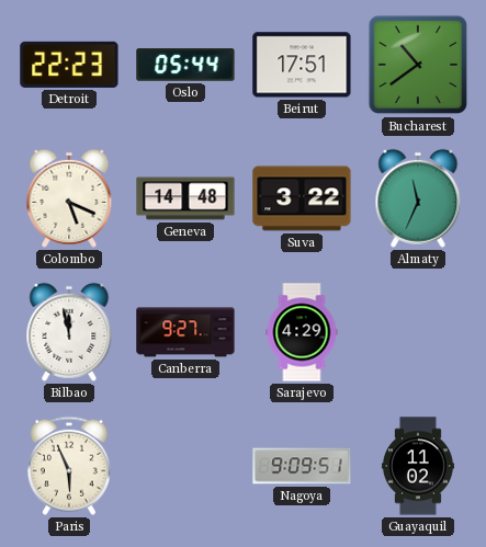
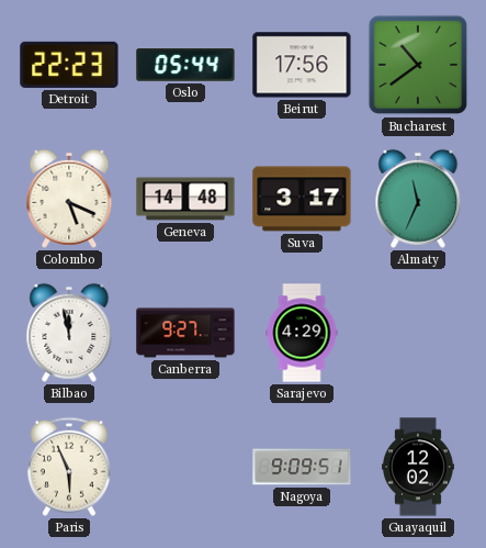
Beirut: 17:51 -> 17:56 (302, 65)
Suva: 3:22 -> 3:17 (302, 199)
Guayaquil: 11:02 -> 12:02 (418, 467)
